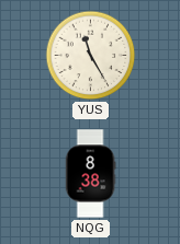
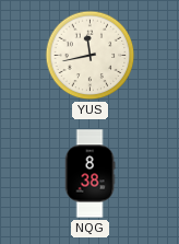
YUS: 11:25 -> 11:43 (91, 56)
